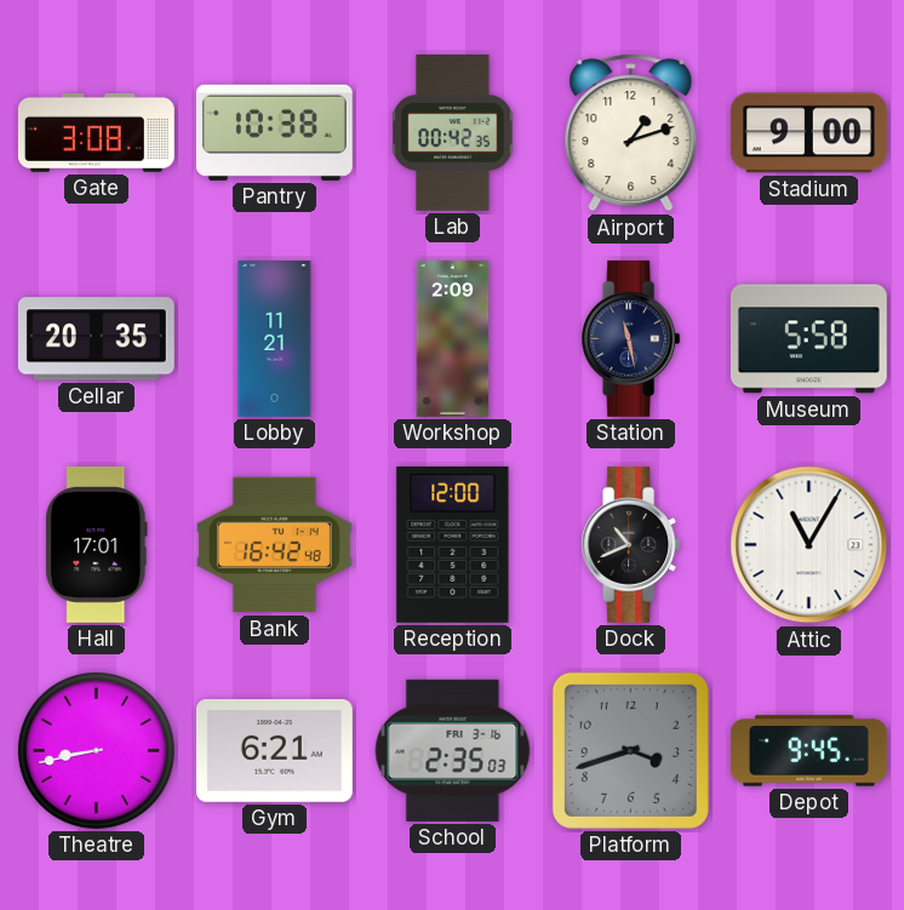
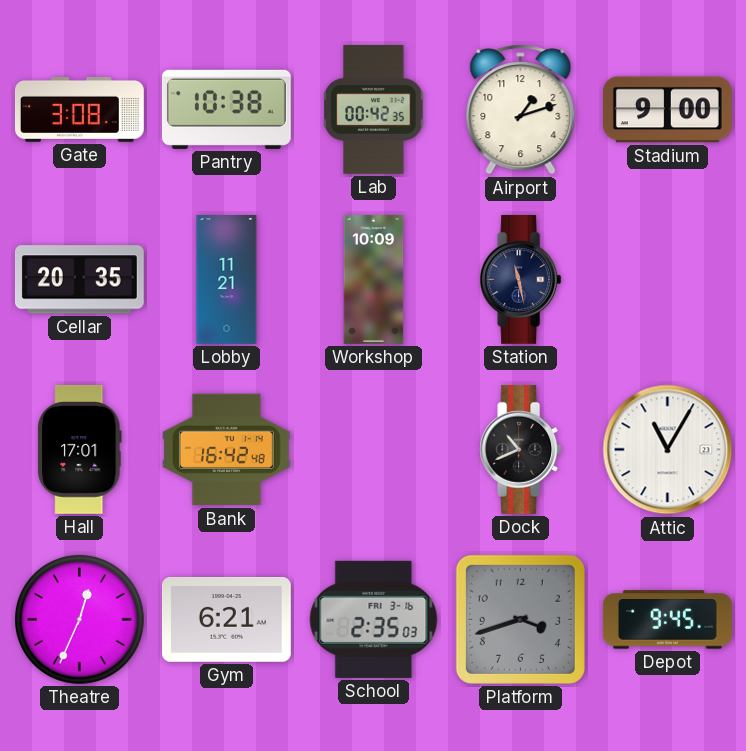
Workshop: 2:09 -> 10:09 (374, 280)
Museum: 5:58 -> none (808, 339)
Reception: 12:00 -> none (453, 544)
Theatre: 8:43 -> 12:34 (79, 619)
